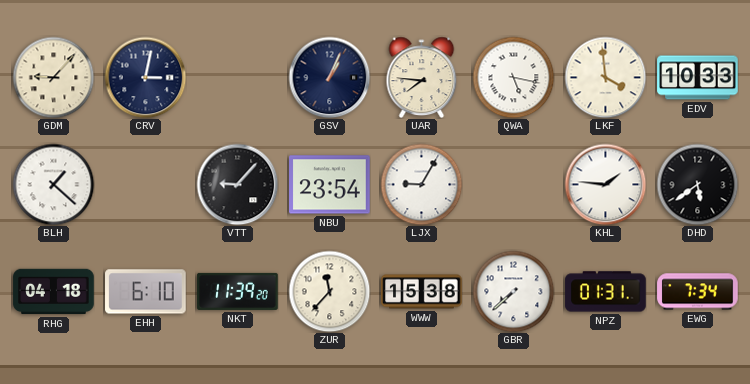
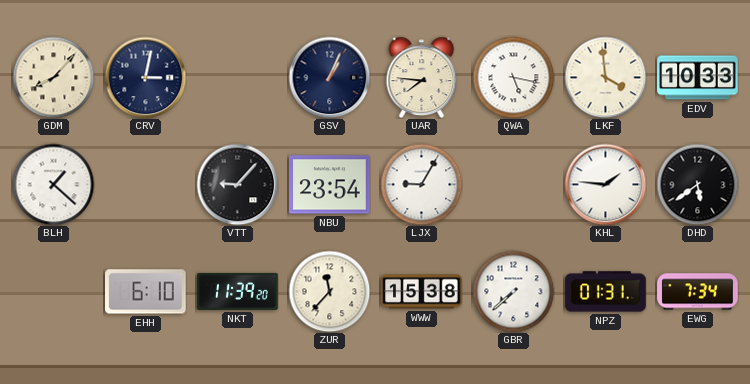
GDM: 9:07 -> 8:07 (53, 77)
RHG: 04:18 -> none (54, 292)
